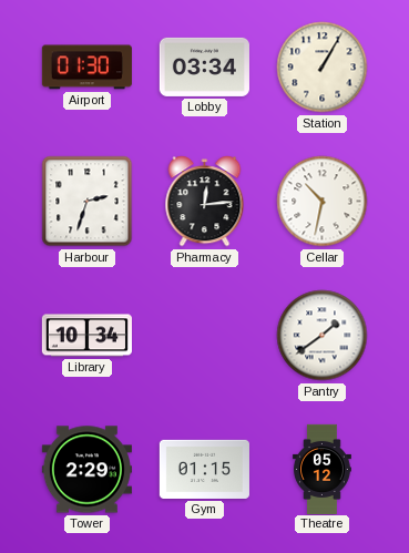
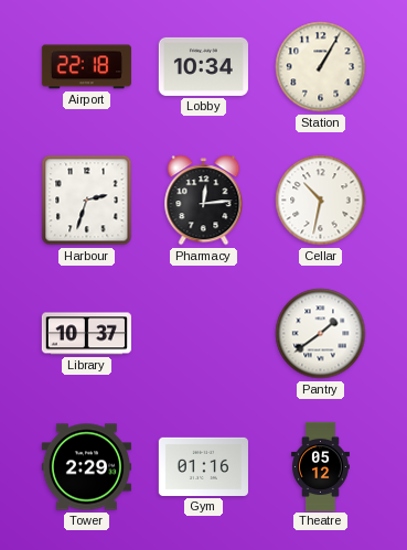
Airport: 01:30 -> 22:18 (86, 67)
Lobby: 03:34 -> 10:34 (203, 66)
Library: 10:34 -> 10:37 (86, 334)
Gym: 01:15 -> 01:16 (203, 466)
